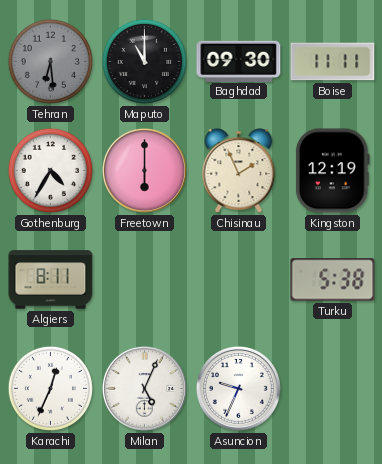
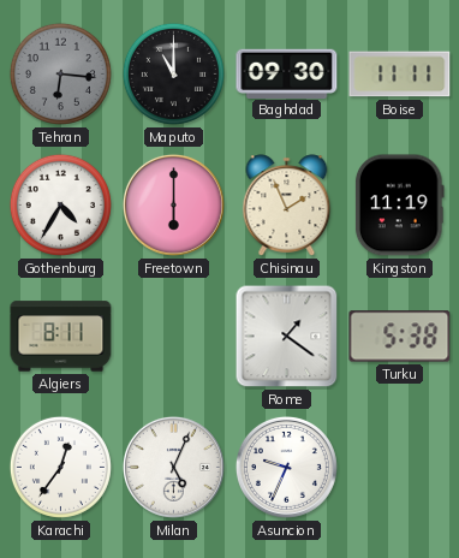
Tehran: 6:29 -> 6:16 (60, 73)
Kingston: 12:19 -> 11:19 (399, 206)
Rome: none -> 1:21 (287, 337)
Karachi: 12:34 -> 12:36 (60, 467)
